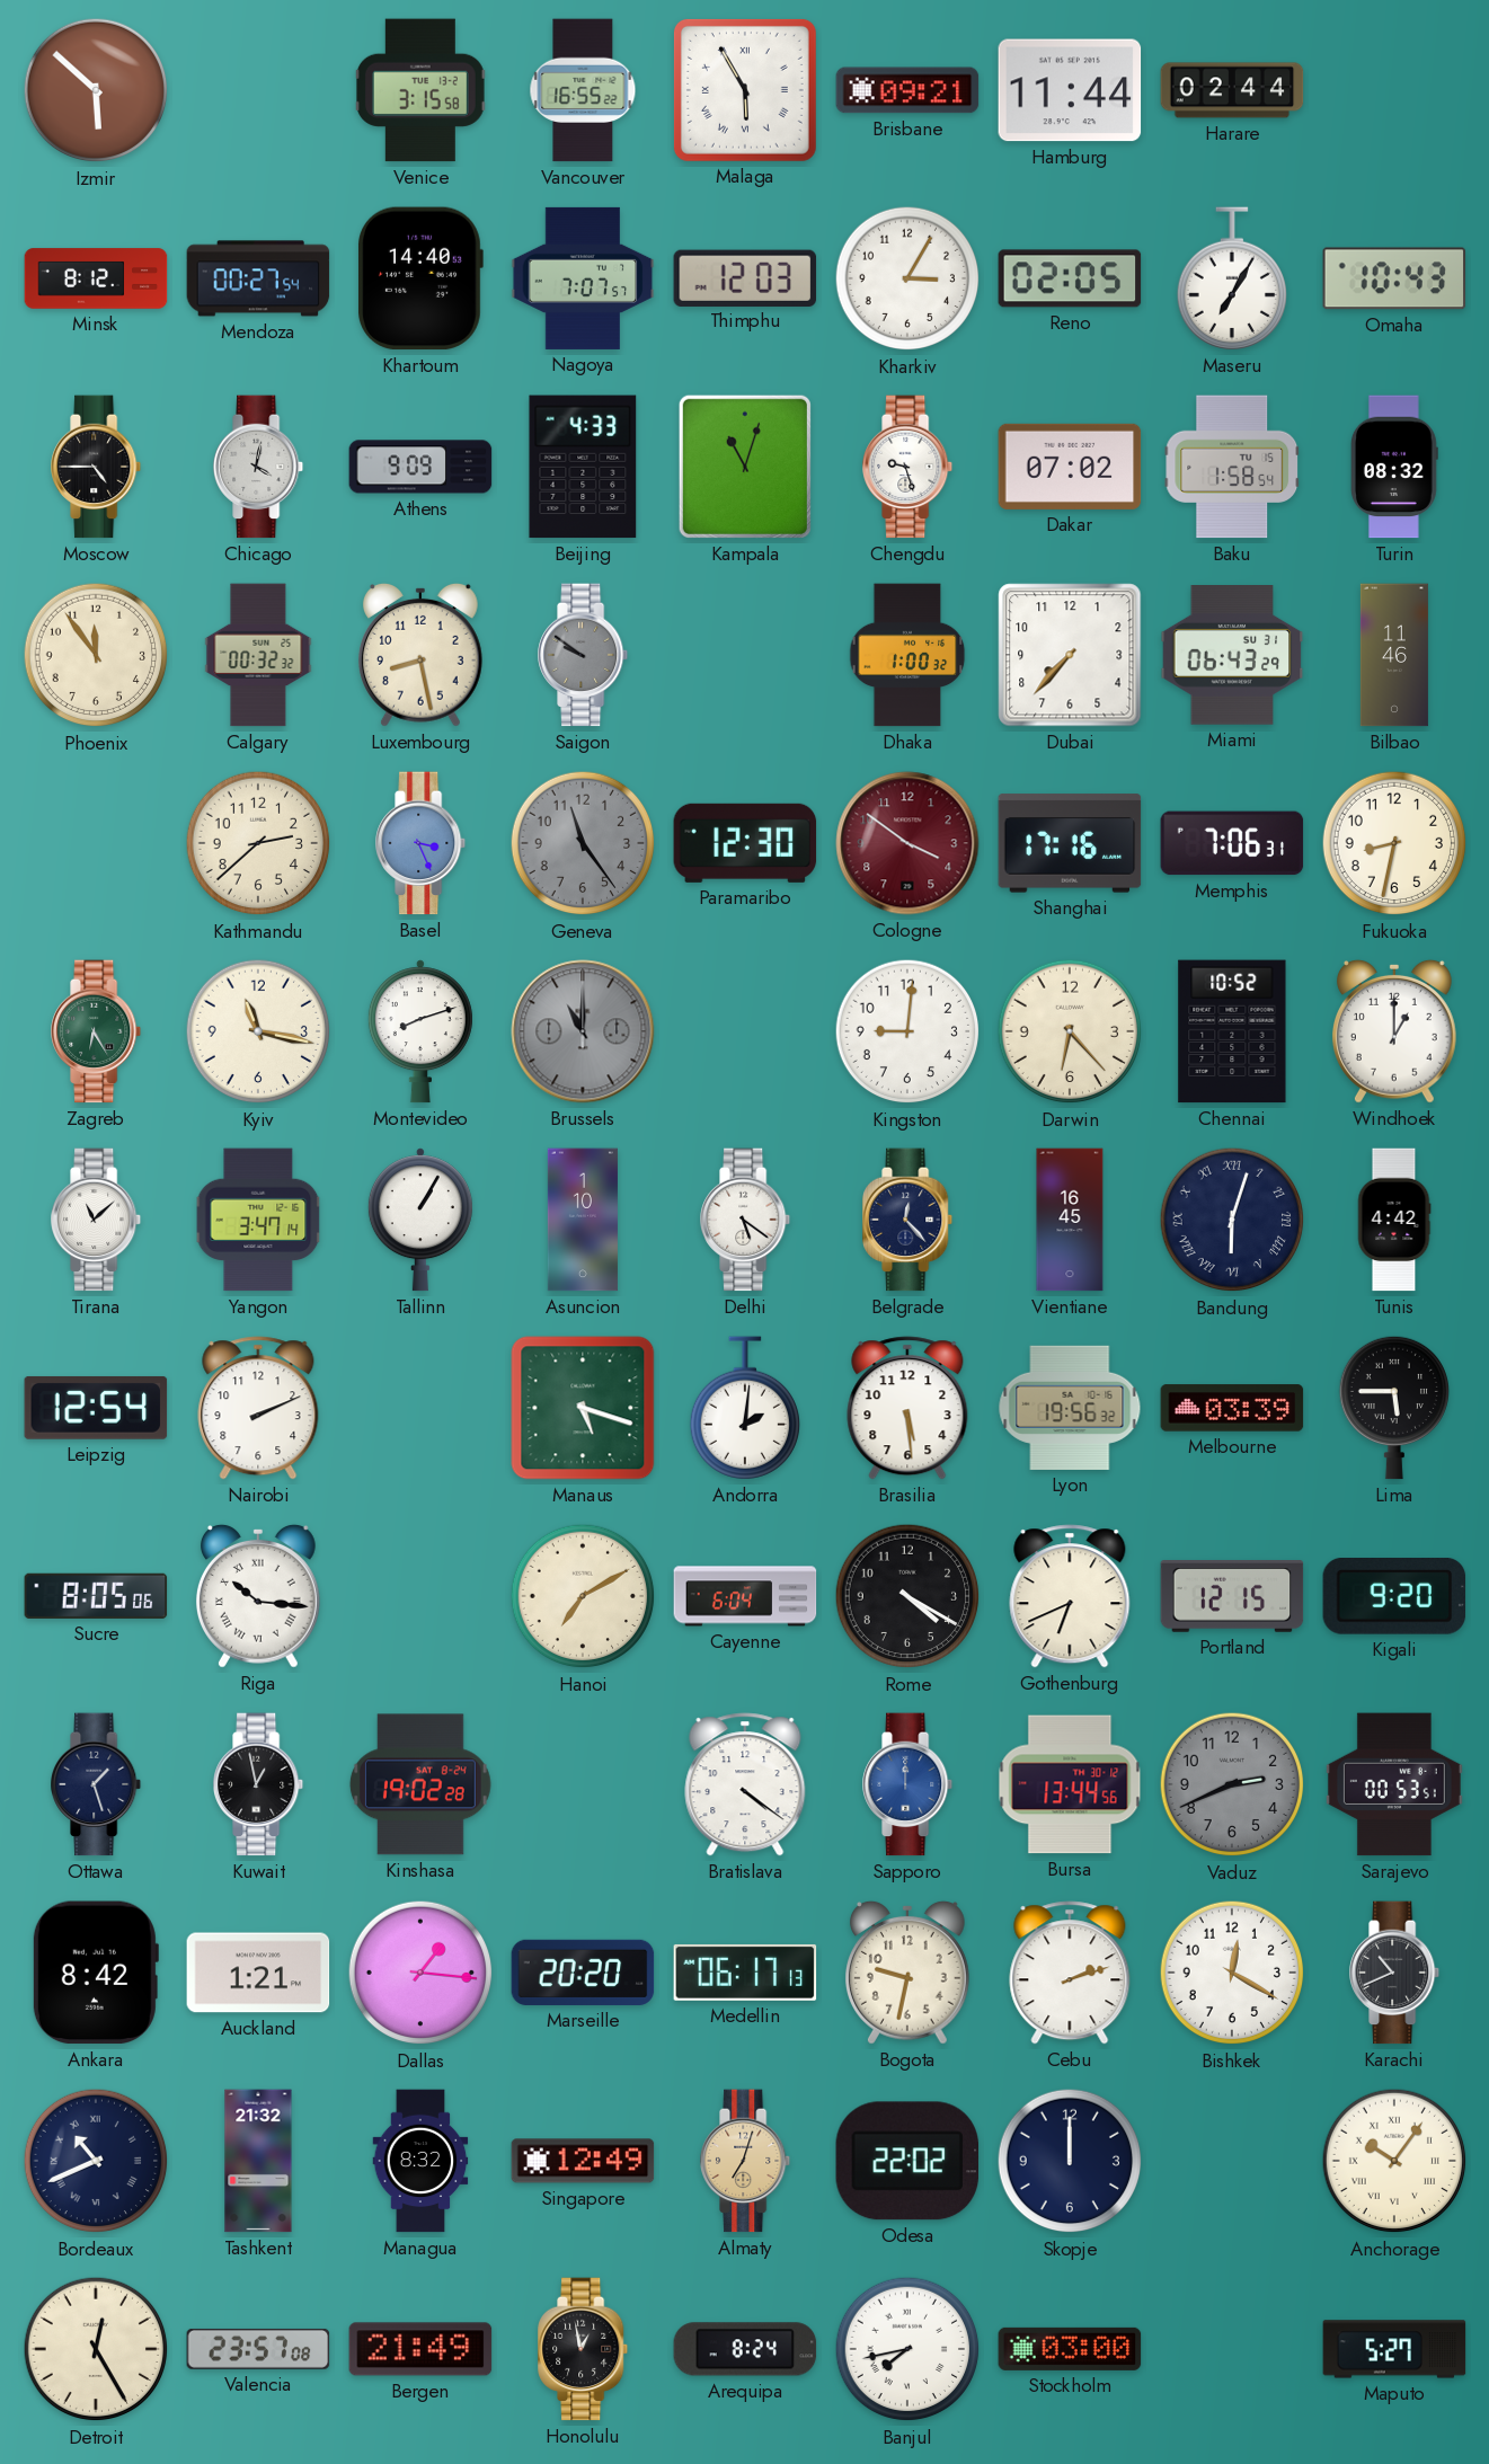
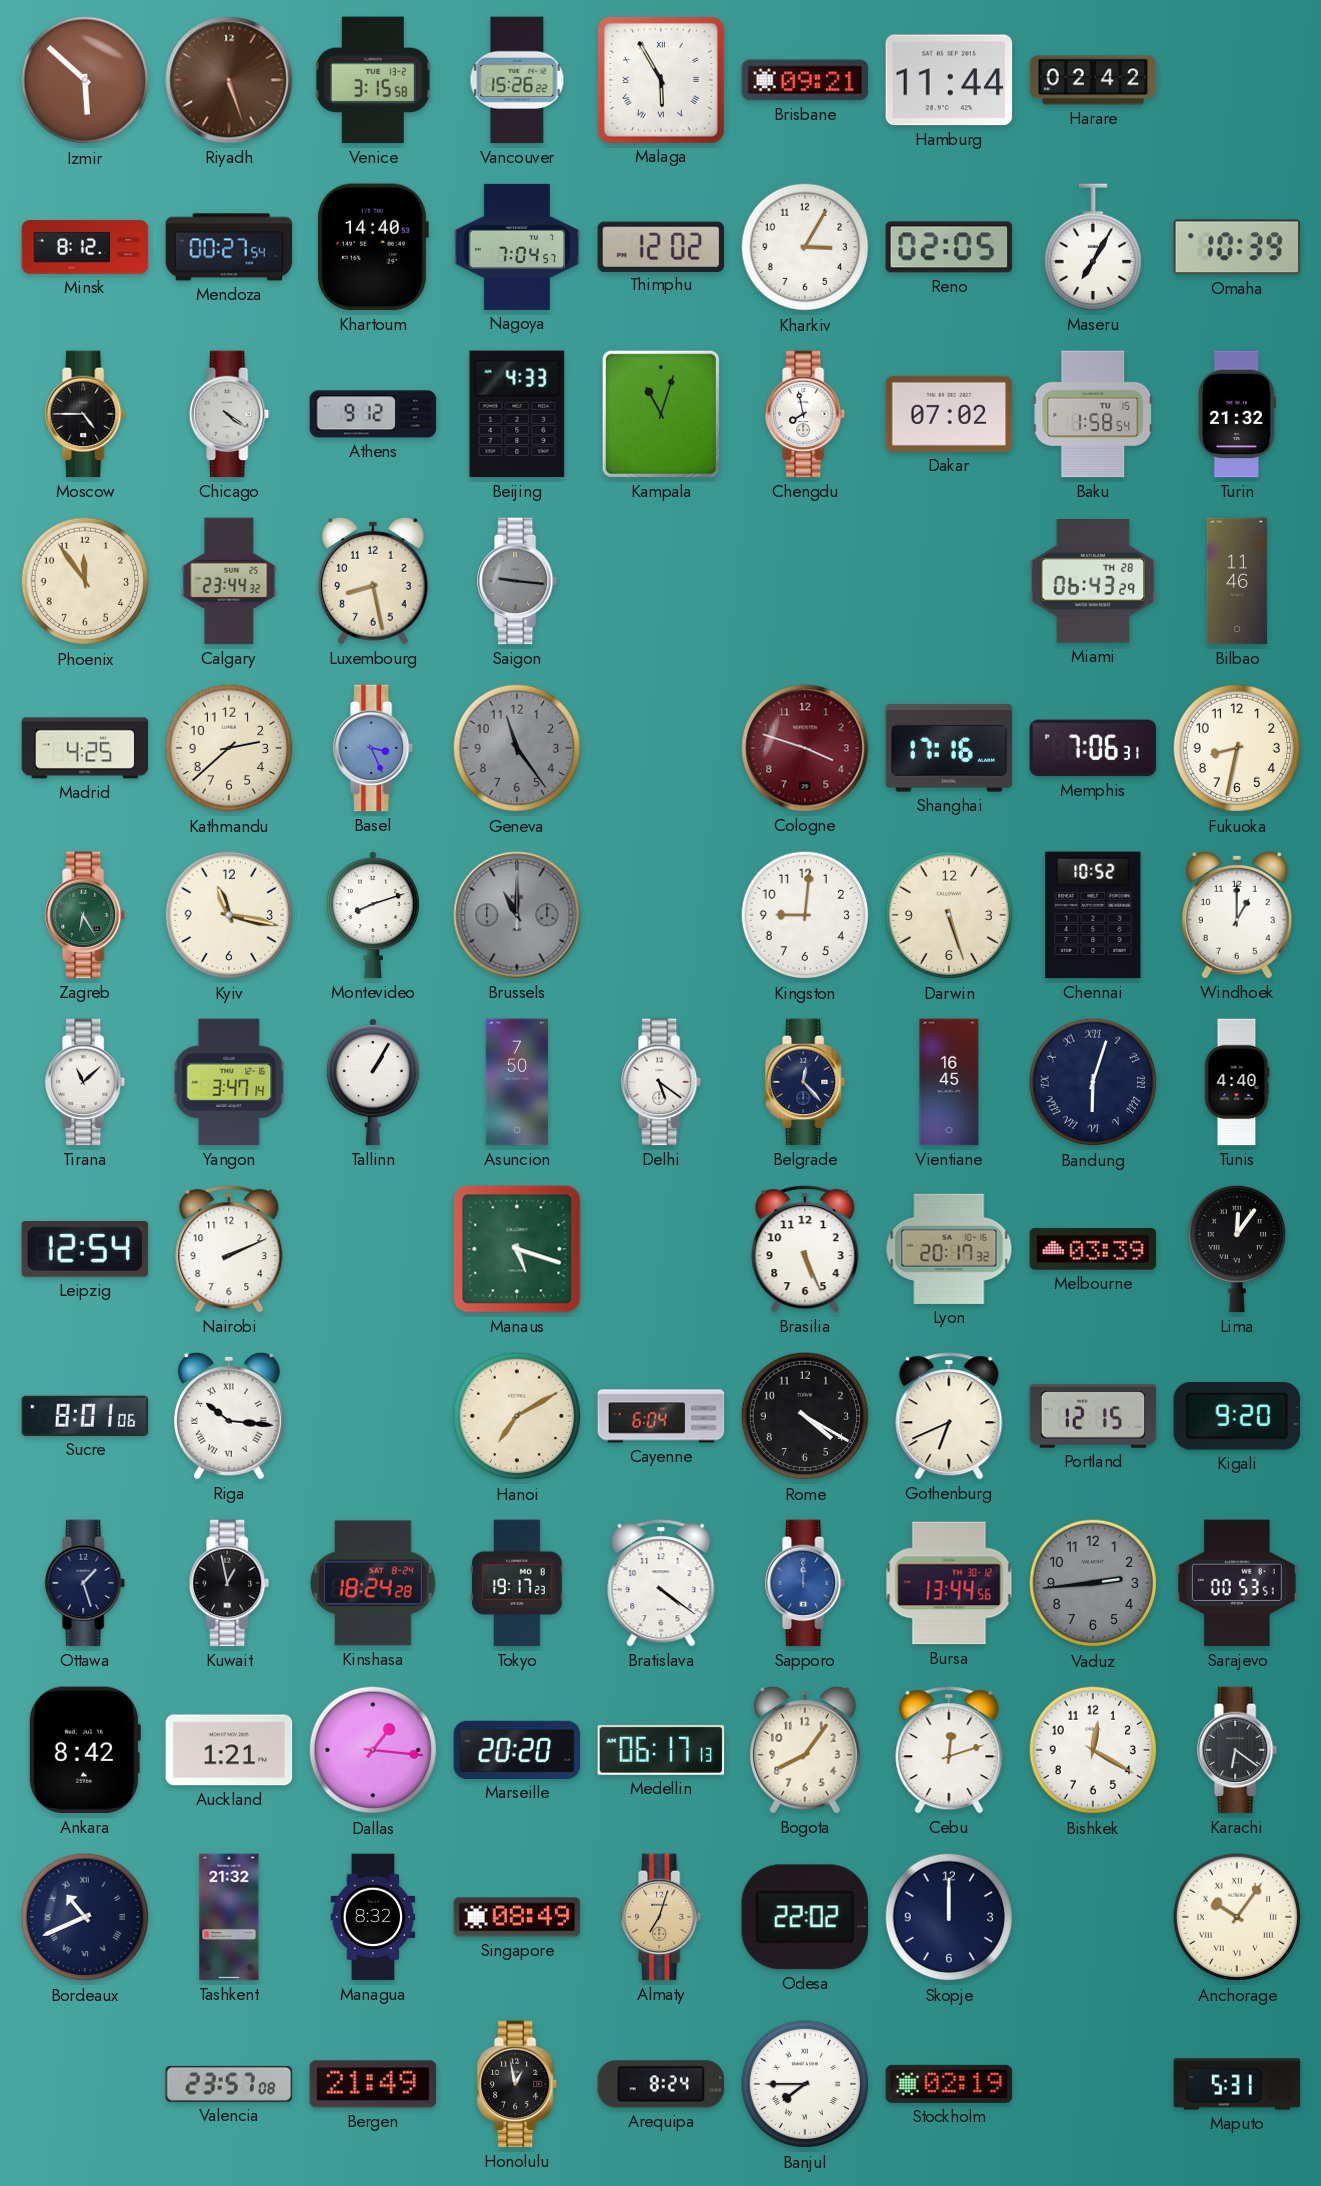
Riyadh: none -> 5:27 (229, 80)
Vancouver: 16:55 -> 15:26 (517, 80)
Harare: 02:44 -> 02:42 (1093, 80)
Nagoya: 7:07 -> 7:04 (517, 247)
Thimphu: 12:03 -> 12:02 (661, 246)
Omaha: 10:43 -> 10:39 (1237, 247)
Chicago: 4:02 -> 4:21 (230, 414)
Athens: 9:09 -> 9:12 (373, 414)
Chengdu: 9:27 -> 7:58 (806, 414)
Turin: 08:32 -> 21:32 (1237, 414)
Calgary: 00:32 -> 23:44 (229, 581)
Saigon: 9:51 -> 9:16 (518, 581)
Dhaka: 1:00 -> none (907, 655)
Dubai: 7:37 -> none (1070, 655)
Miami date: SU 31 -> TH 28 (1093, 582)
Madrid: none -> 4:25 (85, 748)
Paramaribo: 12:30 -> none (745, 843)
Cologne: 3:51 -> 3:48 (805, 748)
Darwin: 6:23 -> 5:27 (949, 915)
Asuncion: 1:10 -> 7:50 (517, 1082)
Tunis: 4:42 -> 4:40 (1237, 1082)
Andorra: 2:01 -> none (744, 1408)
Brasilia: 5:29 -> 5:26 (805, 1249)
Lyon: 19:56 -> 20:17 (949, 1249)
Lima: 5:45 -> 12:06 (1236, 1249)
Sucre: 8:05 -> 8:01 (85, 1416)
Kinshasa: 19:02 -> 18:24 (373, 1583)
Tokyo: none -> 19:17 (517, 1583)
Vaduz: 2:41 -> 2:44 (1093, 1583)
Bogota: 9:32 -> 8:06 (805, 1750)
Cebu: 2:12 -> 12:12 (949, 1750)
Karachi: 10:41 -> 6:21 (1238, 1750)
Singapore: 12:49 -> 08:49 (517, 1917)
Detroit: 12:25 -> none (96, 2349)
Banjul: 7:43 -> 7:45 (805, 2084)
Stockholm: 03:00 -> 02:19 (949, 2084)
Maputo: 5:27 -> 5:31 (1237, 2084)
